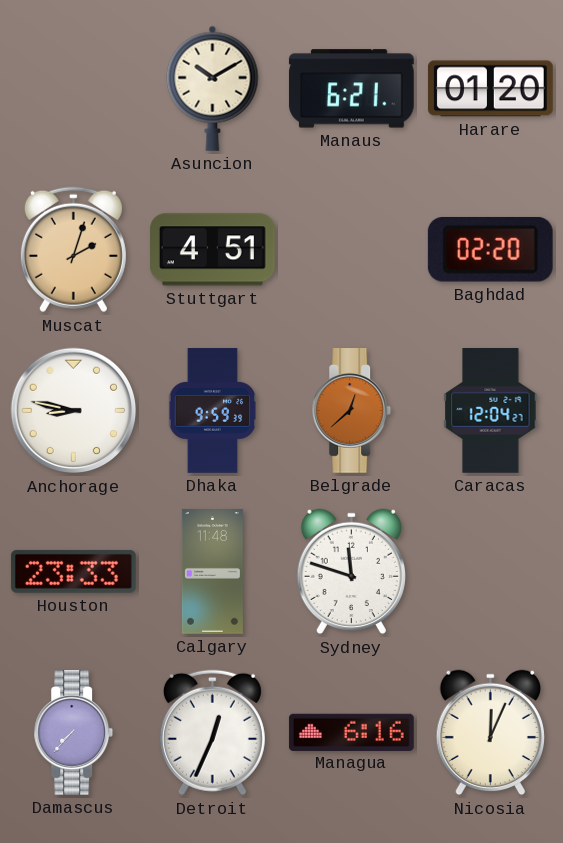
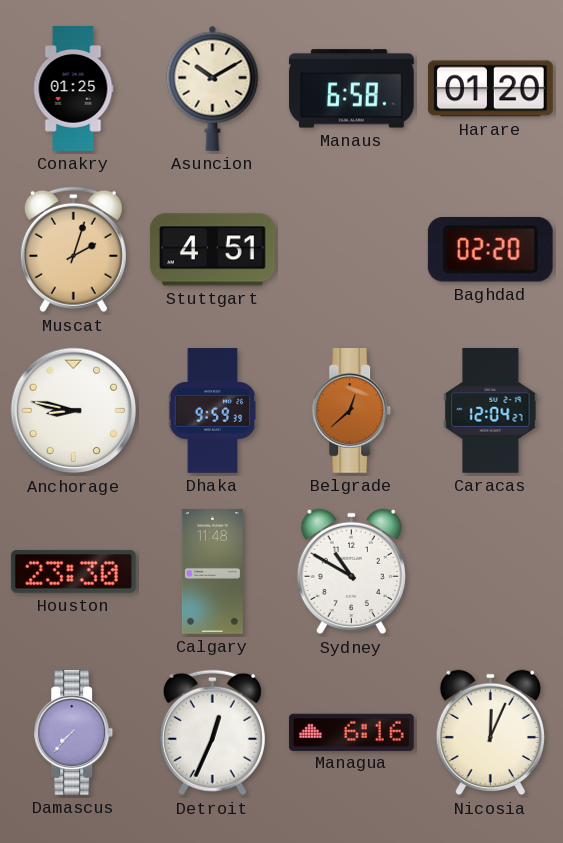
Conakry: none -> 01:25 (73, 89)
Manaus: 6:21 -> 6:58 (351, 89)
Houston: 23:33 -> 23:30 (73, 571)
Sydney: 11:48 -> 10:50 (351, 572)
